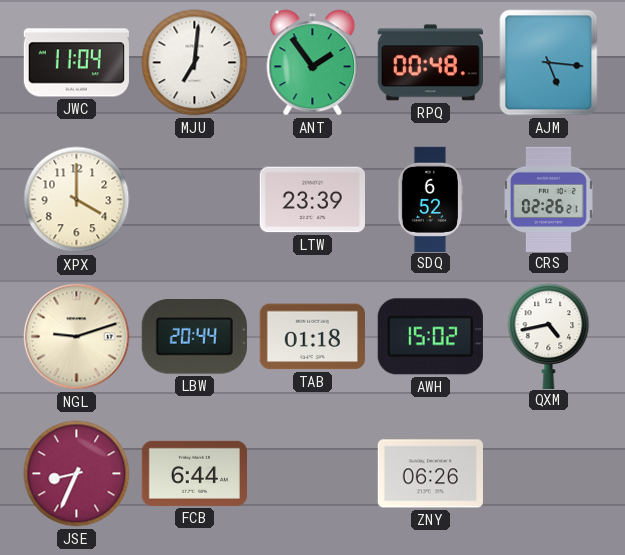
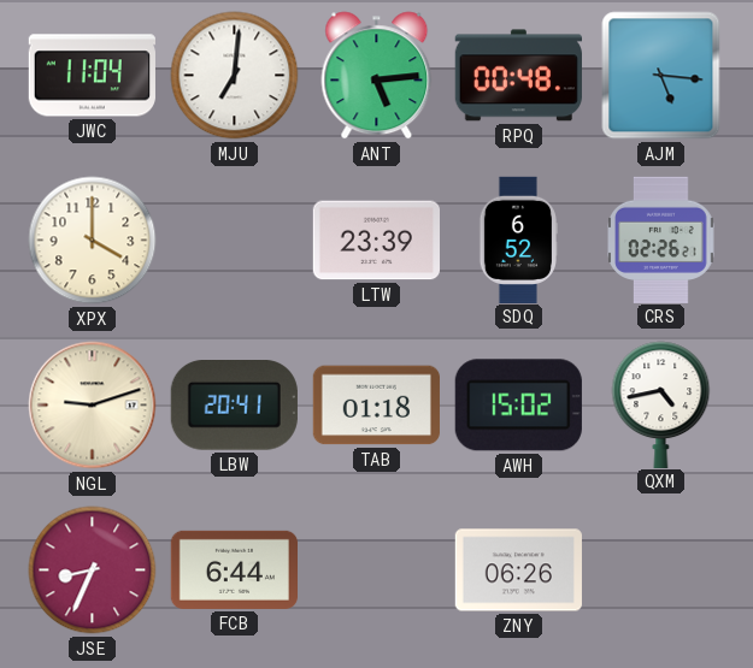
ANT: 1:54 -> 5:14 (377, 76)
LBW: 20:44 -> 20:41 (234, 406)
